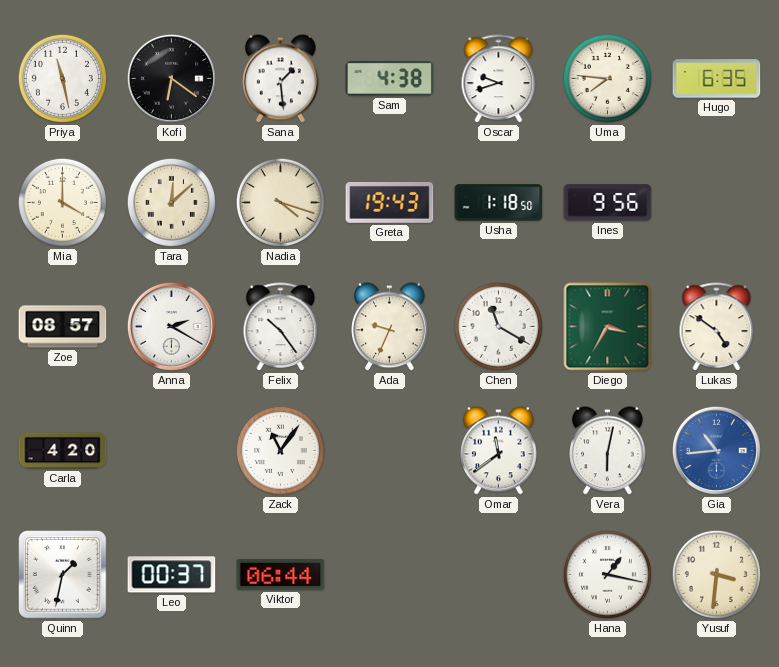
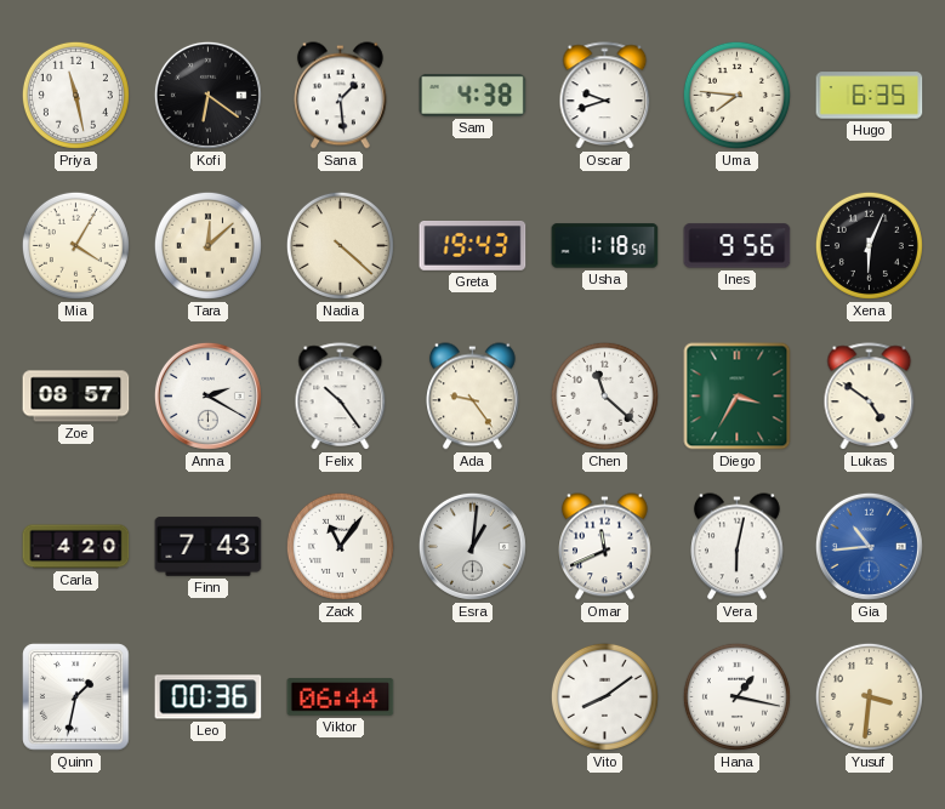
Mia: 4:00 -> 4:05 (75, 245)
Nadia: 4:18 -> 4:22 (340, 245)
Xena: none -> 6:04 (869, 245)
Ada: 9:34 -> 9:24 (473, 397)
Chen: 11:20 -> 11:22 (604, 395)
Finn: none -> 7:43 (209, 547)
Esra: none -> 1:01 (472, 546)
Omar: 11:39 -> 11:41 (605, 547)
Leo: 00:37 -> 00:36 (209, 697)
Vito: none -> 8:09 (604, 696)
